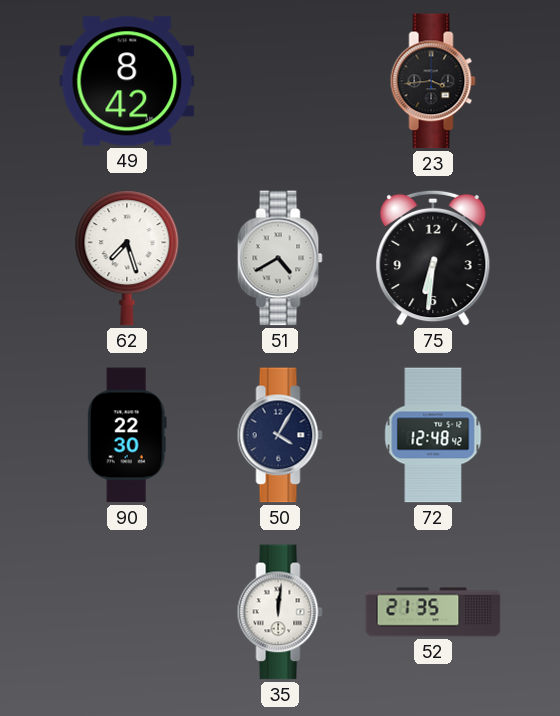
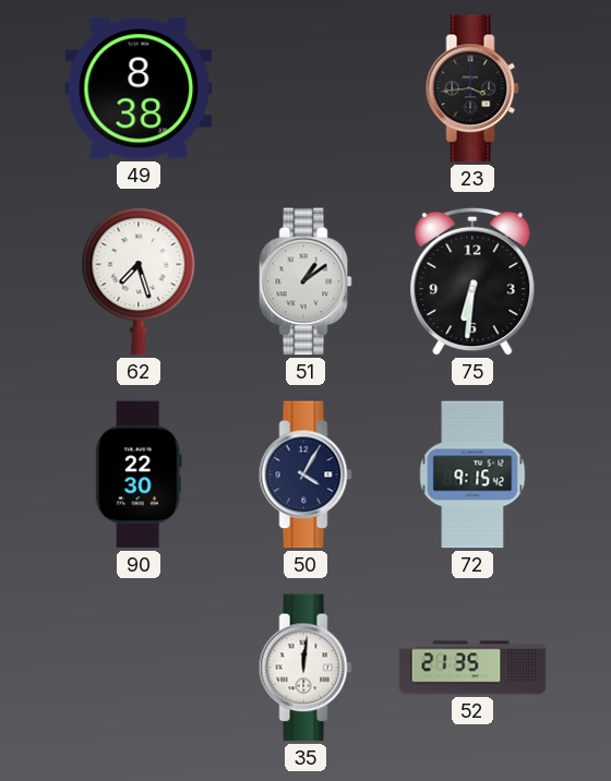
49: 8:42 -> 8:38 (139, 88)
51: 4:40 -> 1:09 (305, 281)
72: 12:48 -> 9:15 (472, 474)
